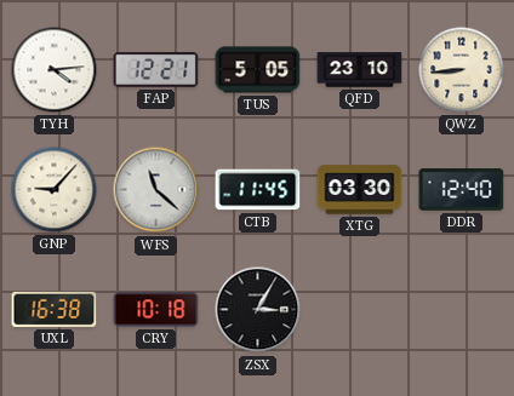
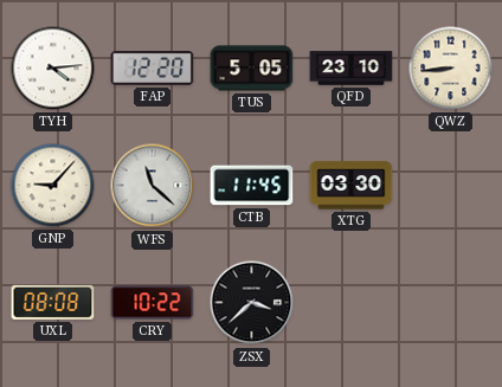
FAP: 12:21 -> 12:20 (153, 69)
DDR: 12:40 -> none (462, 190)
UXL: 16:38 -> 08:08 (53, 302)
CRY: 10:18 -> 10:22 (153, 303)
ZSX: 3:05 -> 3:38 (252, 303)
